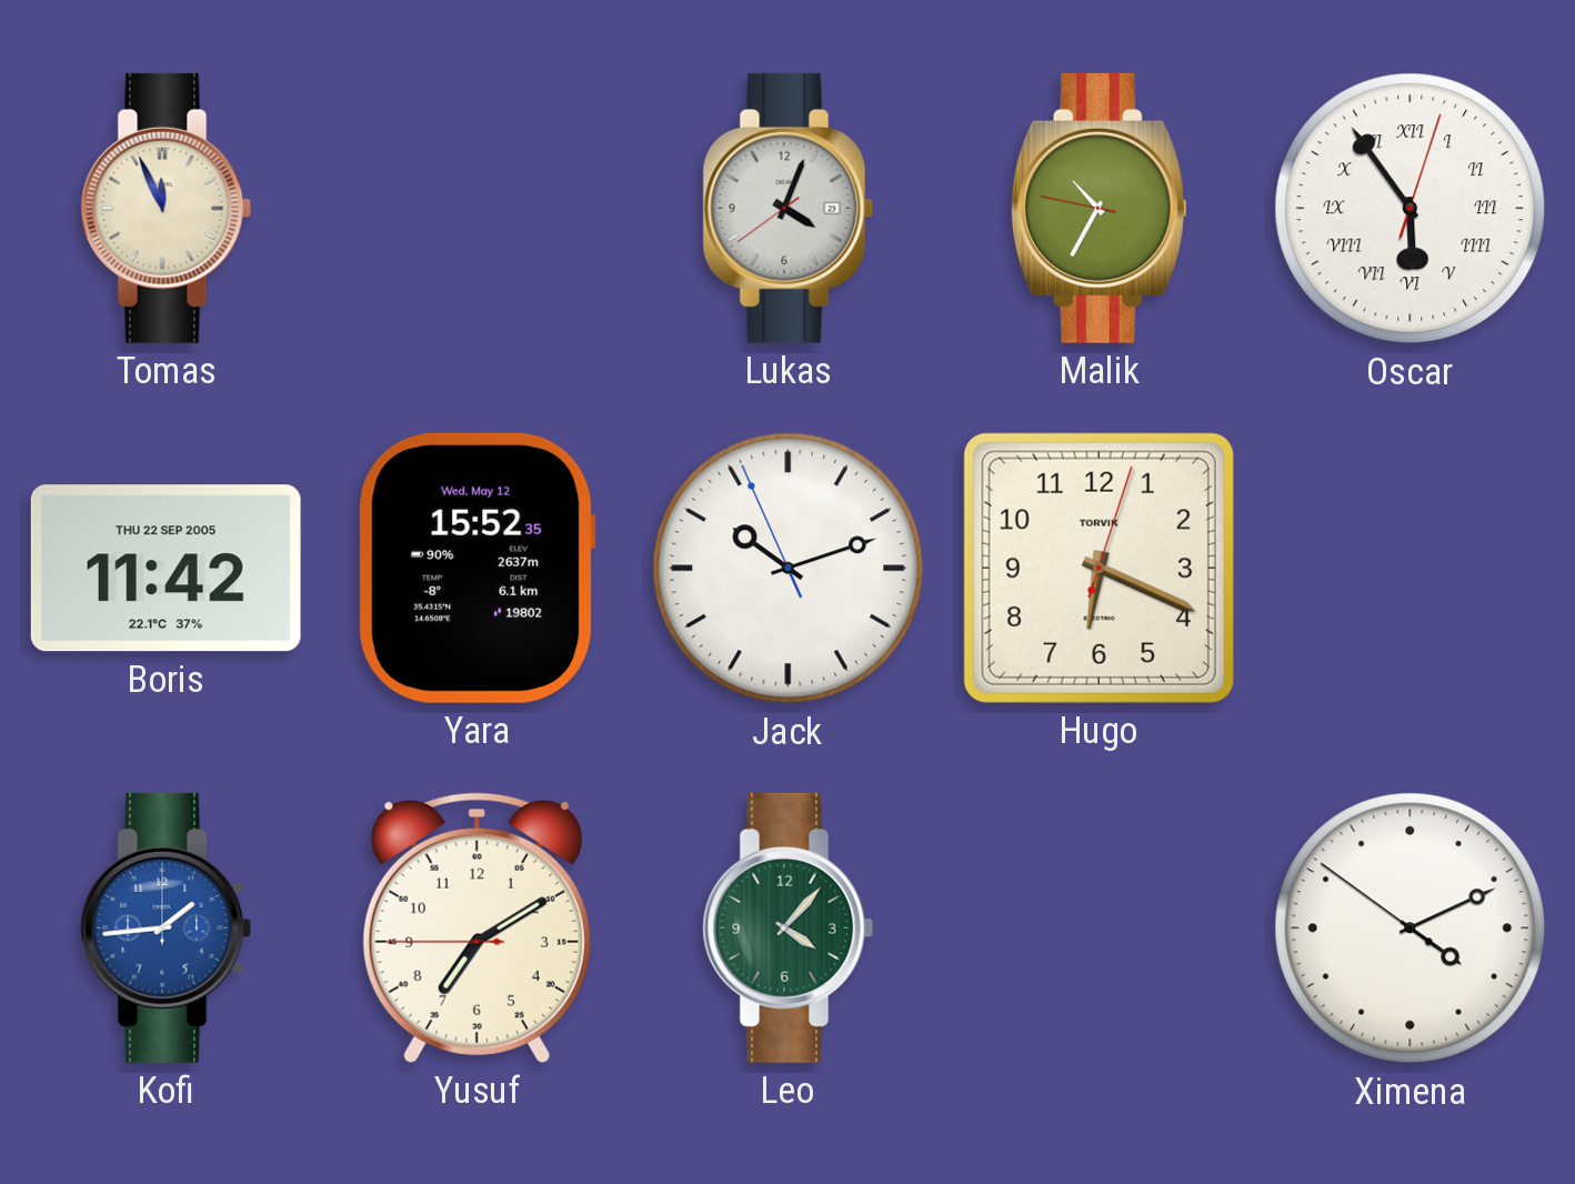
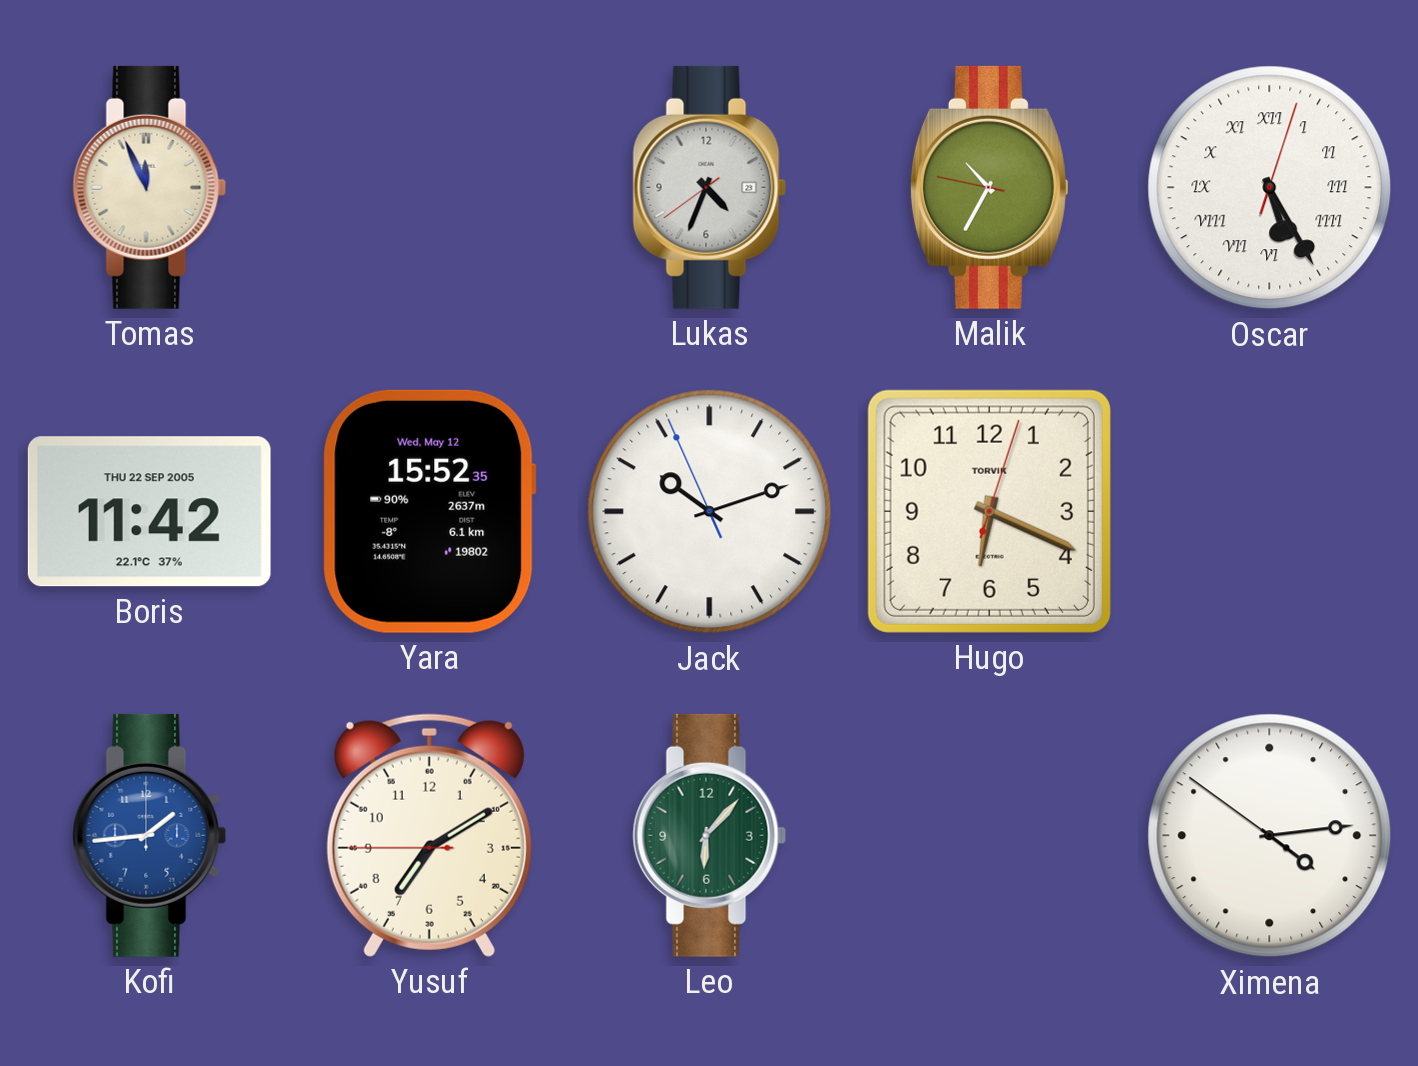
Lukas: 4:03 -> 4:33 (710, 187)
Oscar: 5:54 -> 5:25 (1270, 188)
Leo: 4:07 -> 6:07 (710, 835)
Ximena: 4:10 -> 4:13 (1270, 836)
